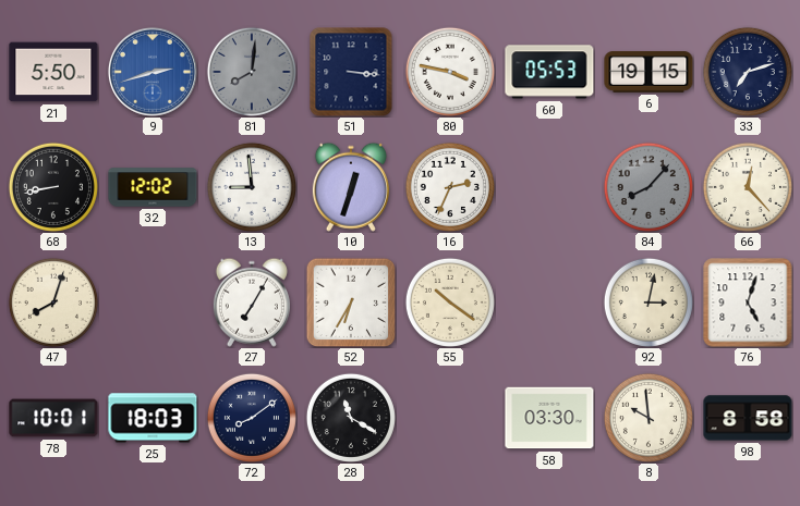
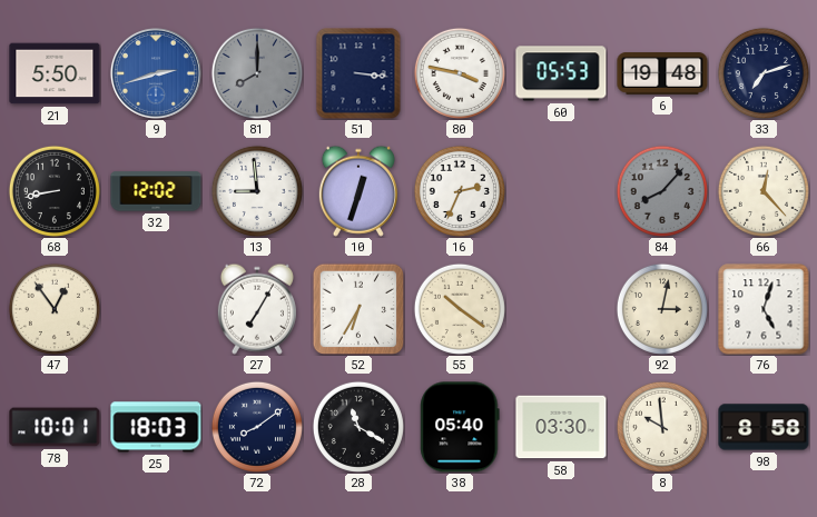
81: 8:01 -> 8:00 (257, 73)
6: 19:15 -> 19:48 (662, 73)
47: 8:03 -> 12:54 (55, 309)
38: none -> 05:40 (460, 427)
